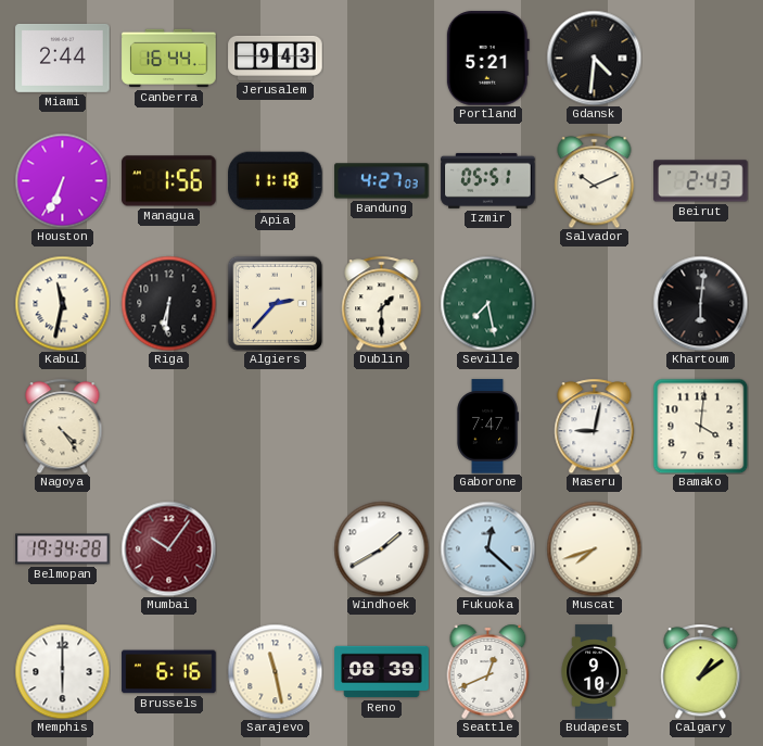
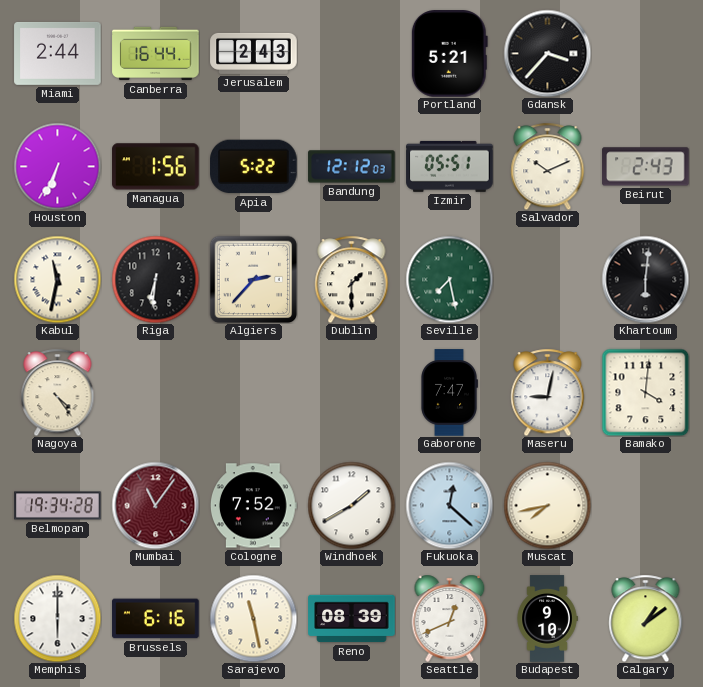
Jerusalem: 9:43 -> 2:43 (254, 53)
Gdansk: 4:31 -> 3:37 (547, 53)
Apia: 11:18 -> 5:22 (254, 167)
Bandung: 4:27 -> 12:12 (352, 167)
Mumbai: 10:06 -> 11:06 (155, 505)
Cologne: none -> 7:52 (253, 506)
Muscat: 7:42 -> 7:43 (547, 505)
